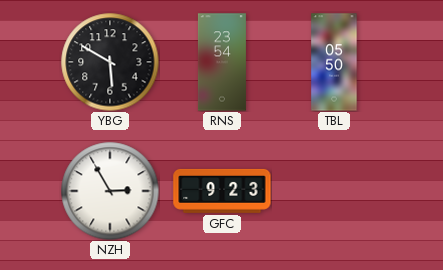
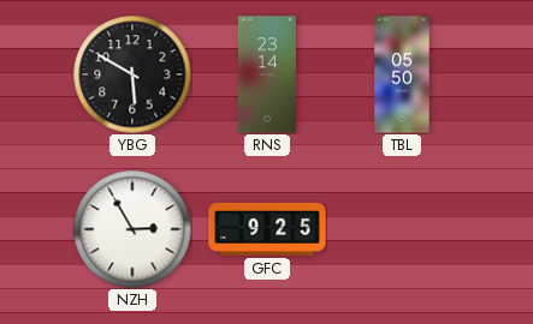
RNS: 23:54 -> 23:14 (267, 74)
GFC: 9:23 -> 9:25 (267, 229)
